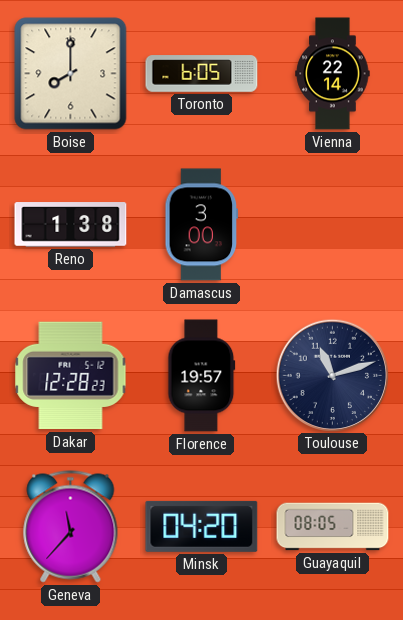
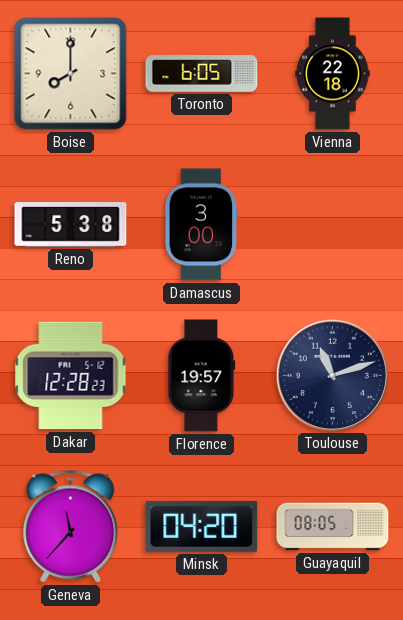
Vienna: 22:14 -> 22:18 (333, 74)
Reno: 1:38 -> 5:38 (71, 225)
